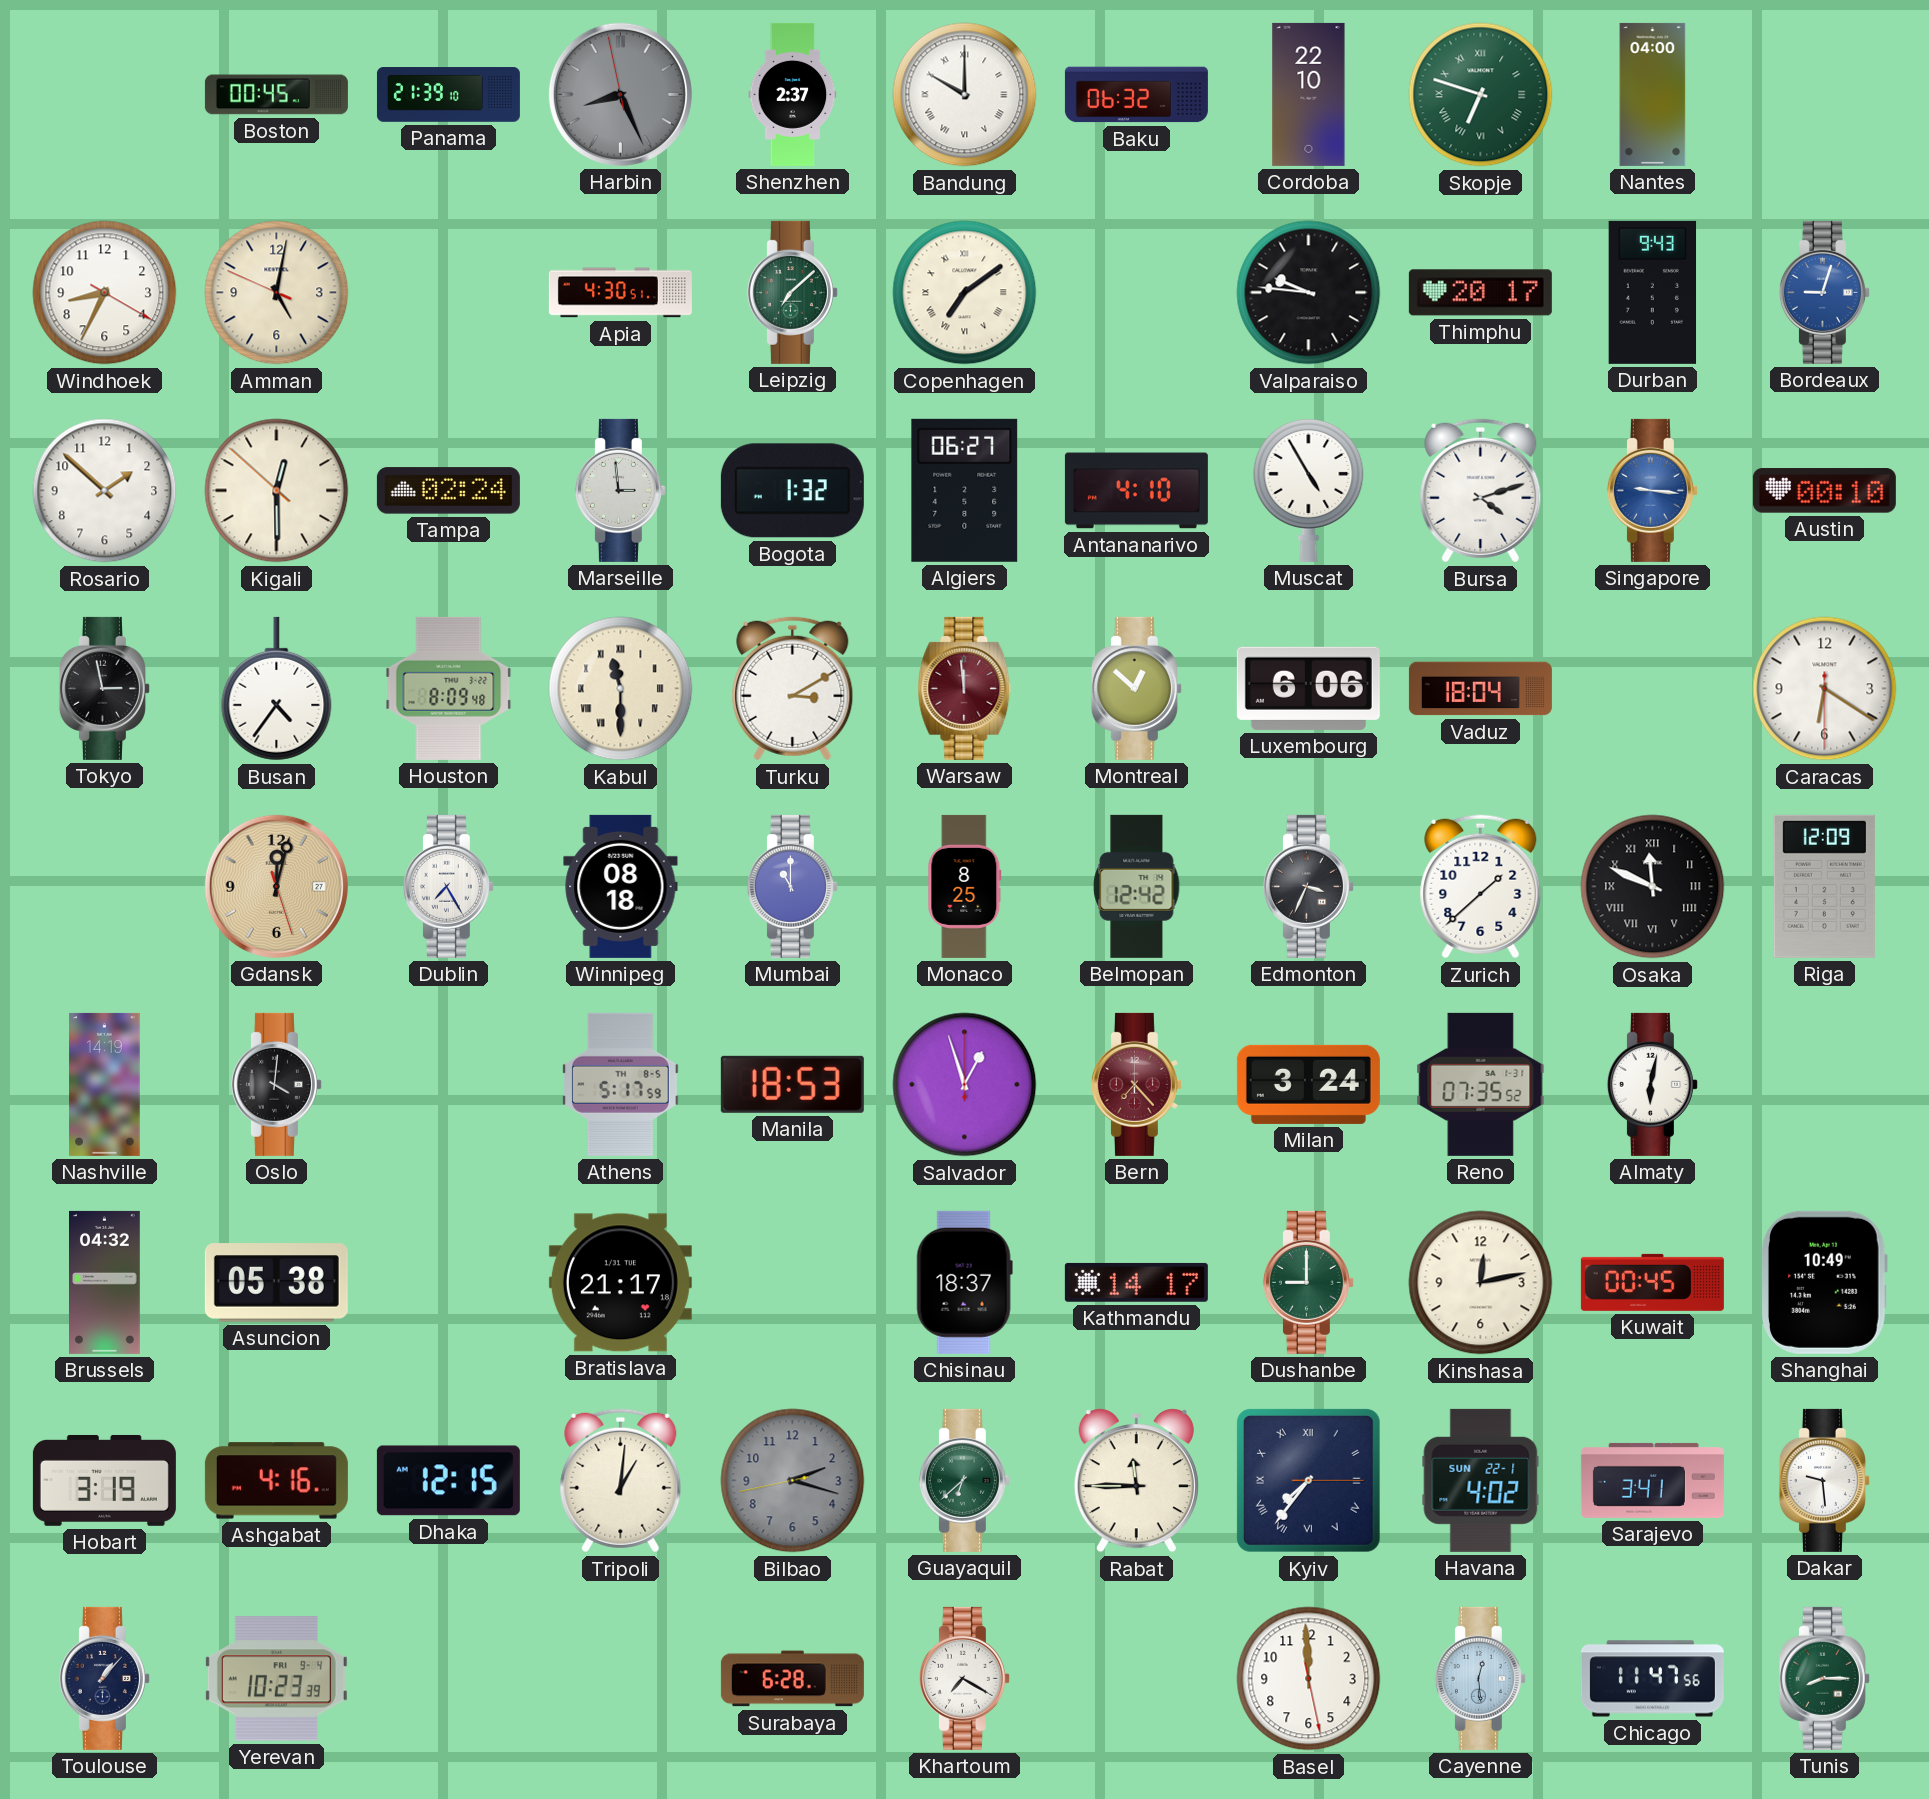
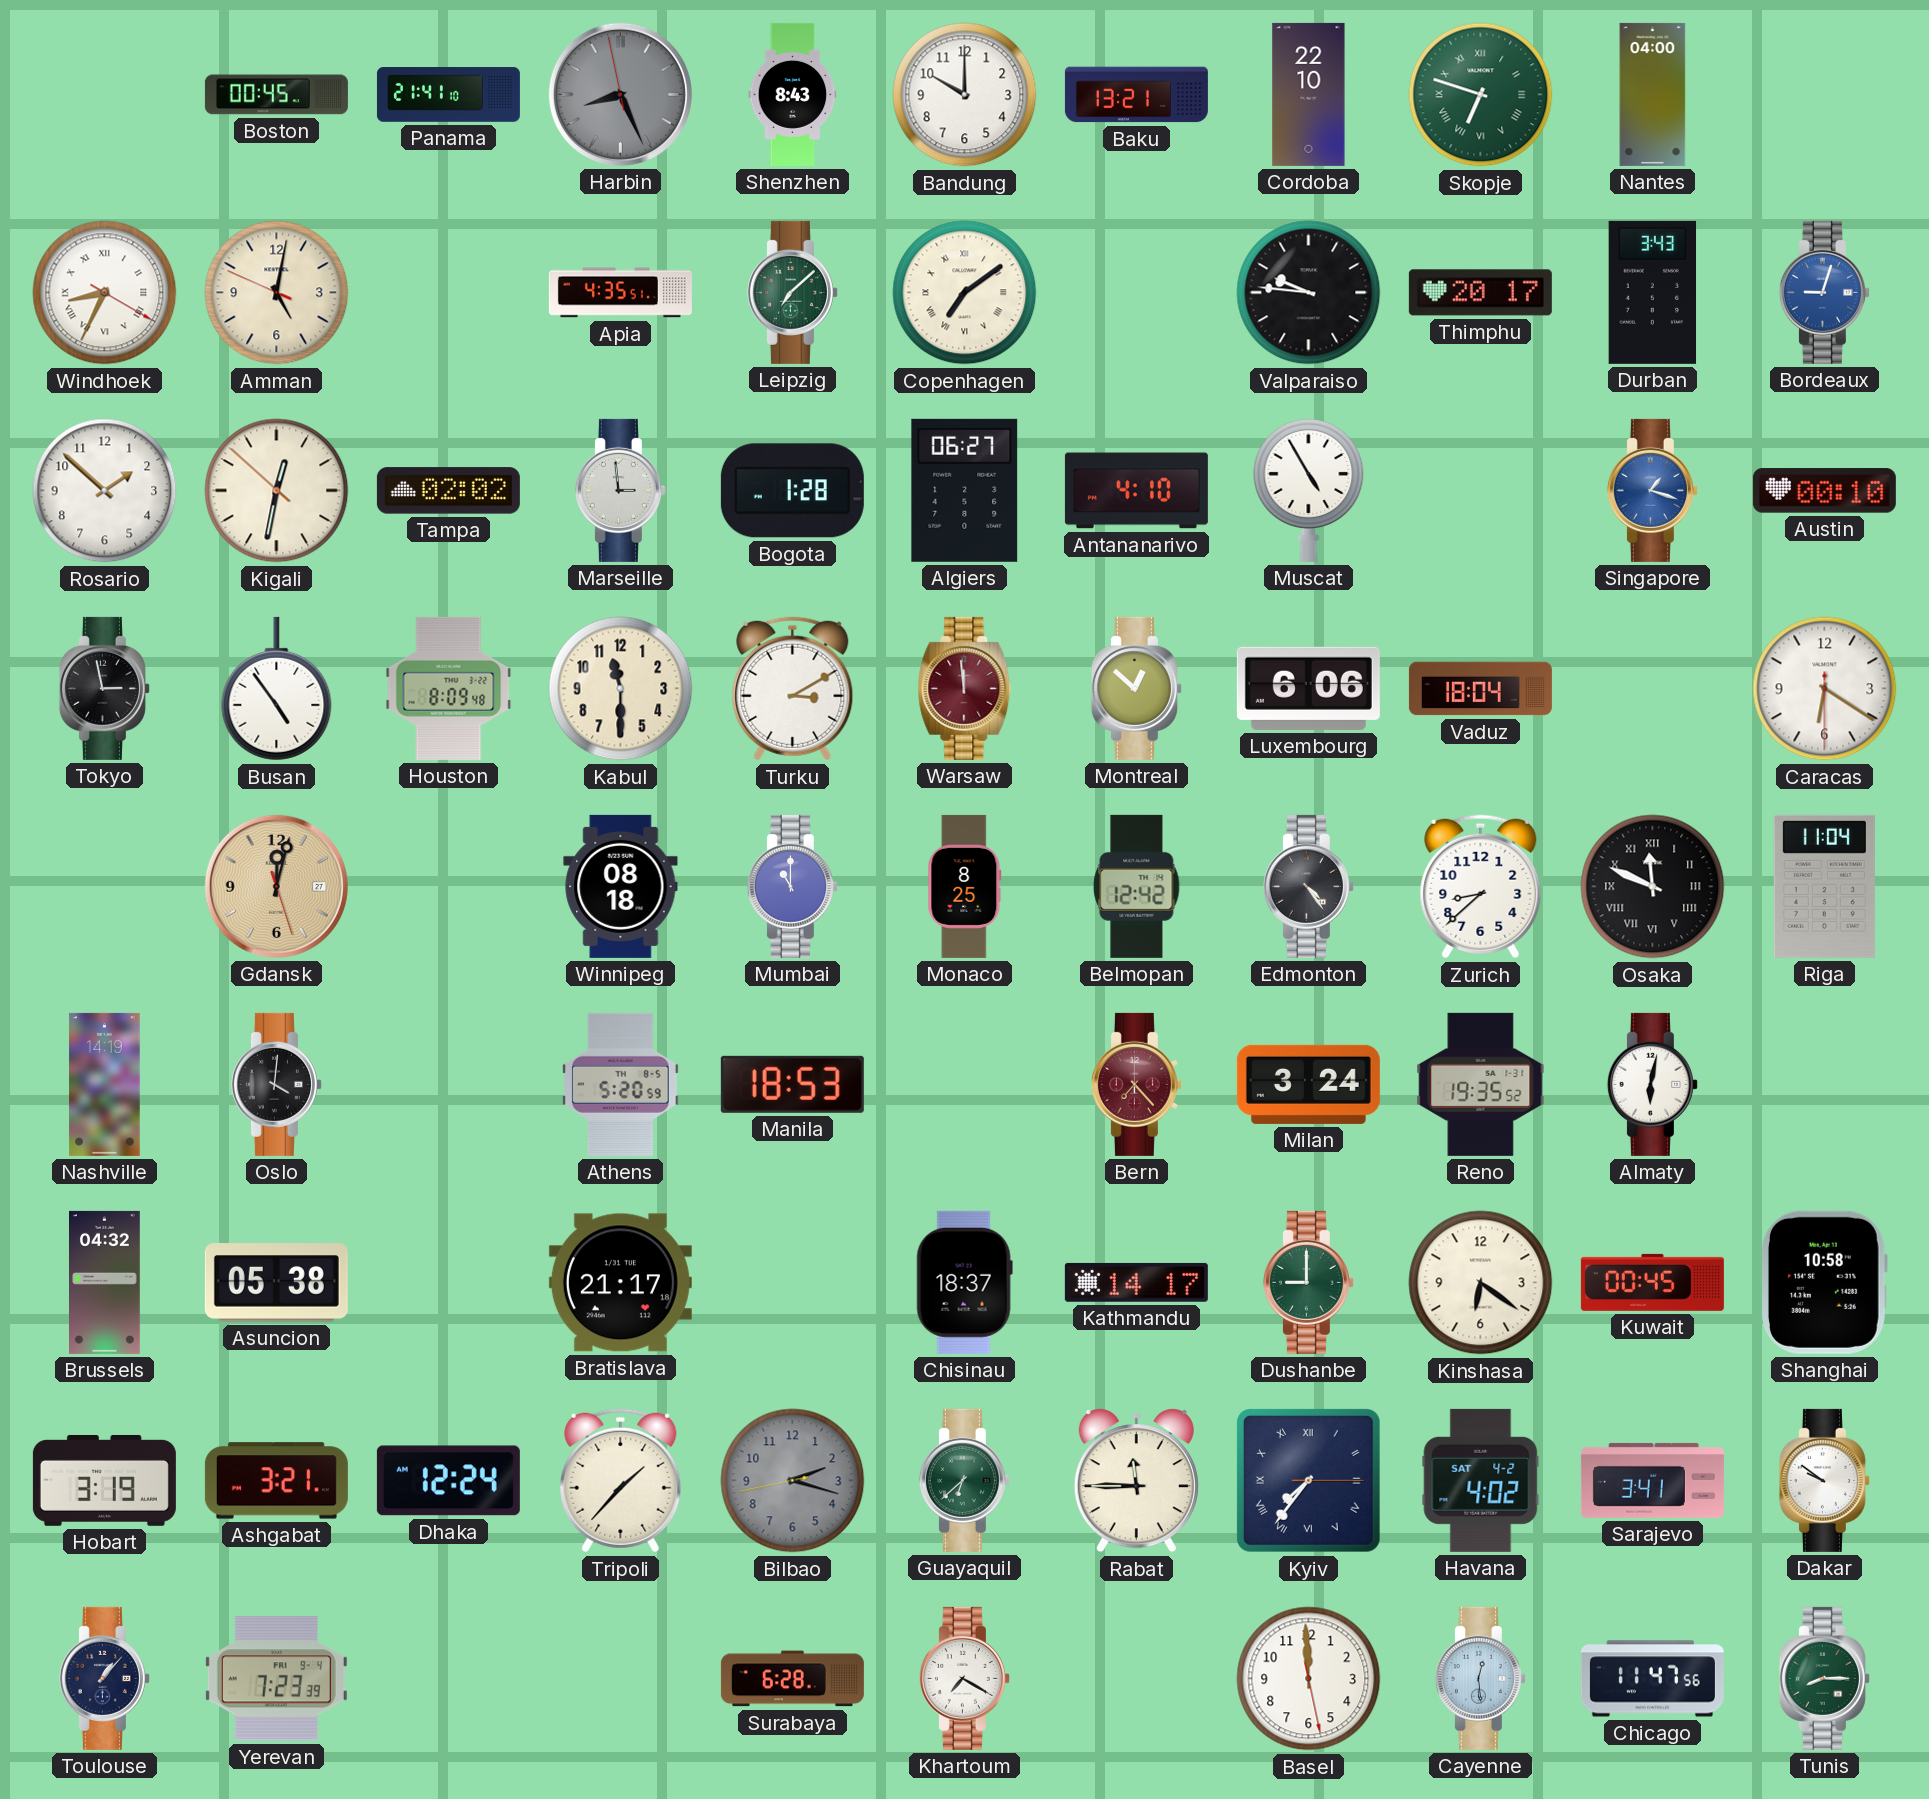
Panama: 21:39 -> 21:41 (448, 95)
Shenzhen: 2:37 -> 8:43 (793, 94)
Bandung numerals: Roman -> Arabic (965, 95)
Baku: 06:32 -> 13:21 (1136, 95)
Windhoek numerals: Arabic -> Roman (105, 293)
Apia: 4:30 -> 4:35 (620, 293)
Durban: 9:43 -> 3:43 (1653, 292)
Kigali: 12:29 -> 12:31 (277, 491)
Tampa: 02:24 -> 02:02 (448, 491)
Bogota: 1:32 -> 1:28 (792, 491)
Bursa: 4:12 -> none (1481, 491)
Singapore: 9:16 -> 1:18 (1652, 490)
Busan: 4:36 -> 4:54 (277, 689)
Kabul numerals: Roman -> Arabic (621, 689)
Dublin: 7:25 -> none (448, 886)
Edmonton: 3:34 -> 4:24 (1308, 886)
Zurich: 1:38 -> 8:38 (1481, 887)
Riga: 12:09 -> 11:04 (1824, 886)
Athens: 5:17 -> 5:20 (621, 1084)
Salvador: 12:57 -> none (965, 1085)
Reno: 07:35 -> 19:35 (1481, 1084)
Kinshasa: 12:13 -> 6:21 (1481, 1283)
Shanghai: 10:49 -> 10:58 (1825, 1282)
Ashgabat: 4:16 -> 3:21 (276, 1481)
Dhaka: 12:15 -> 12:24 (448, 1481)
Tripoli: 1:01 -> 1:37 (621, 1481)
Havana date: SUN 22-1 -> SAT 4-2 (1481, 1480)
Dakar: 9:29 -> 9:51 (1824, 1480)
Yerevan: 10:23 -> 7:23 (276, 1679)
